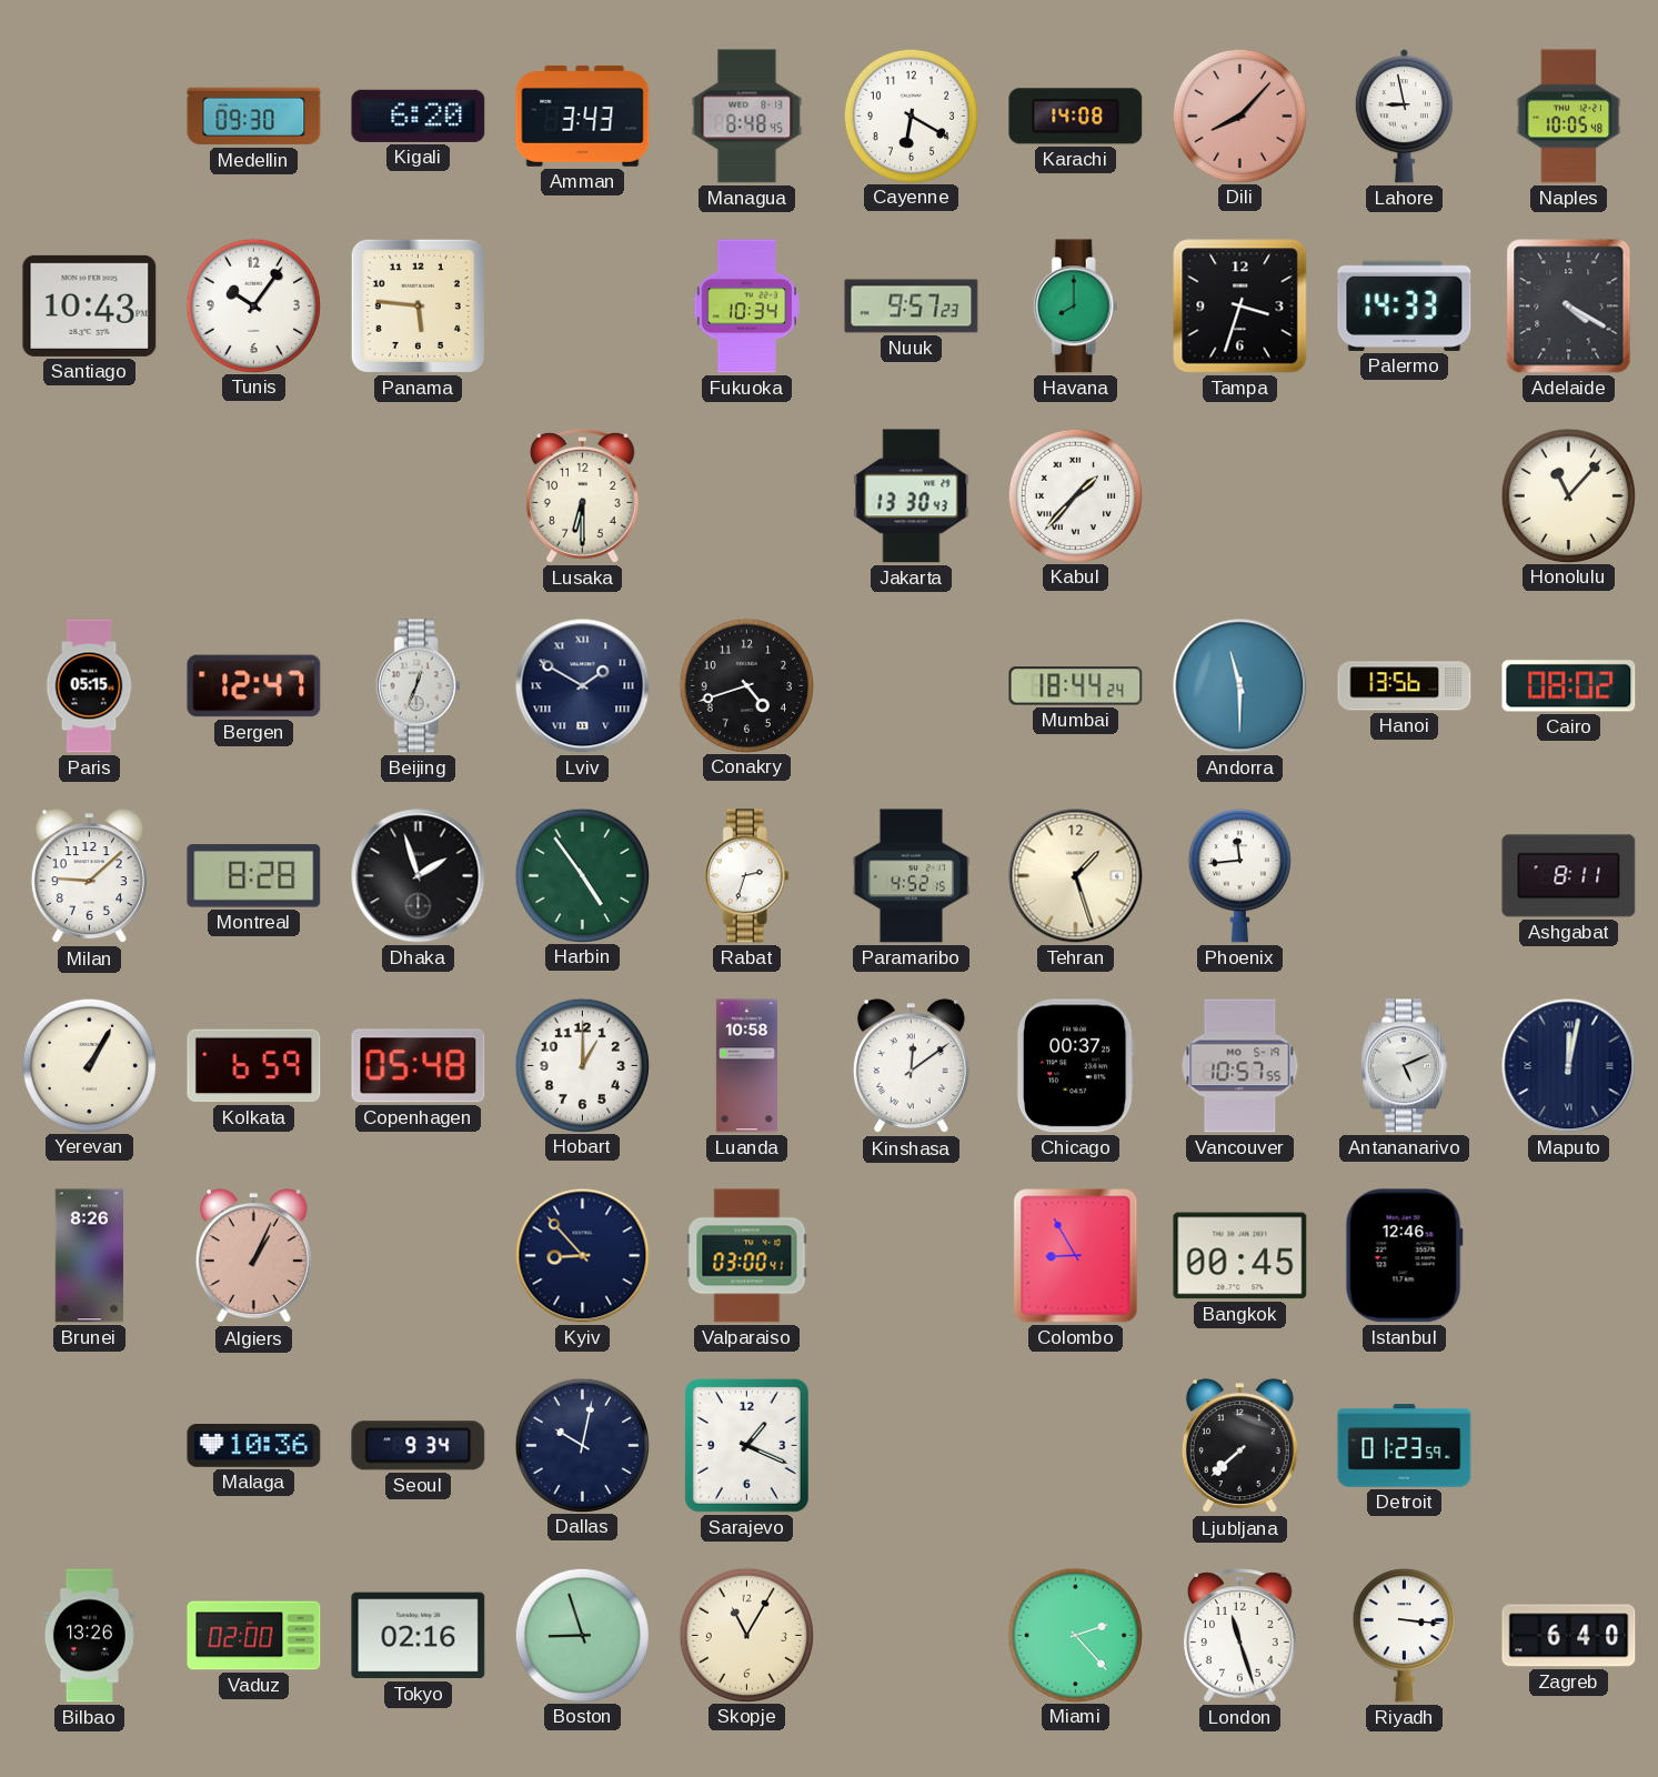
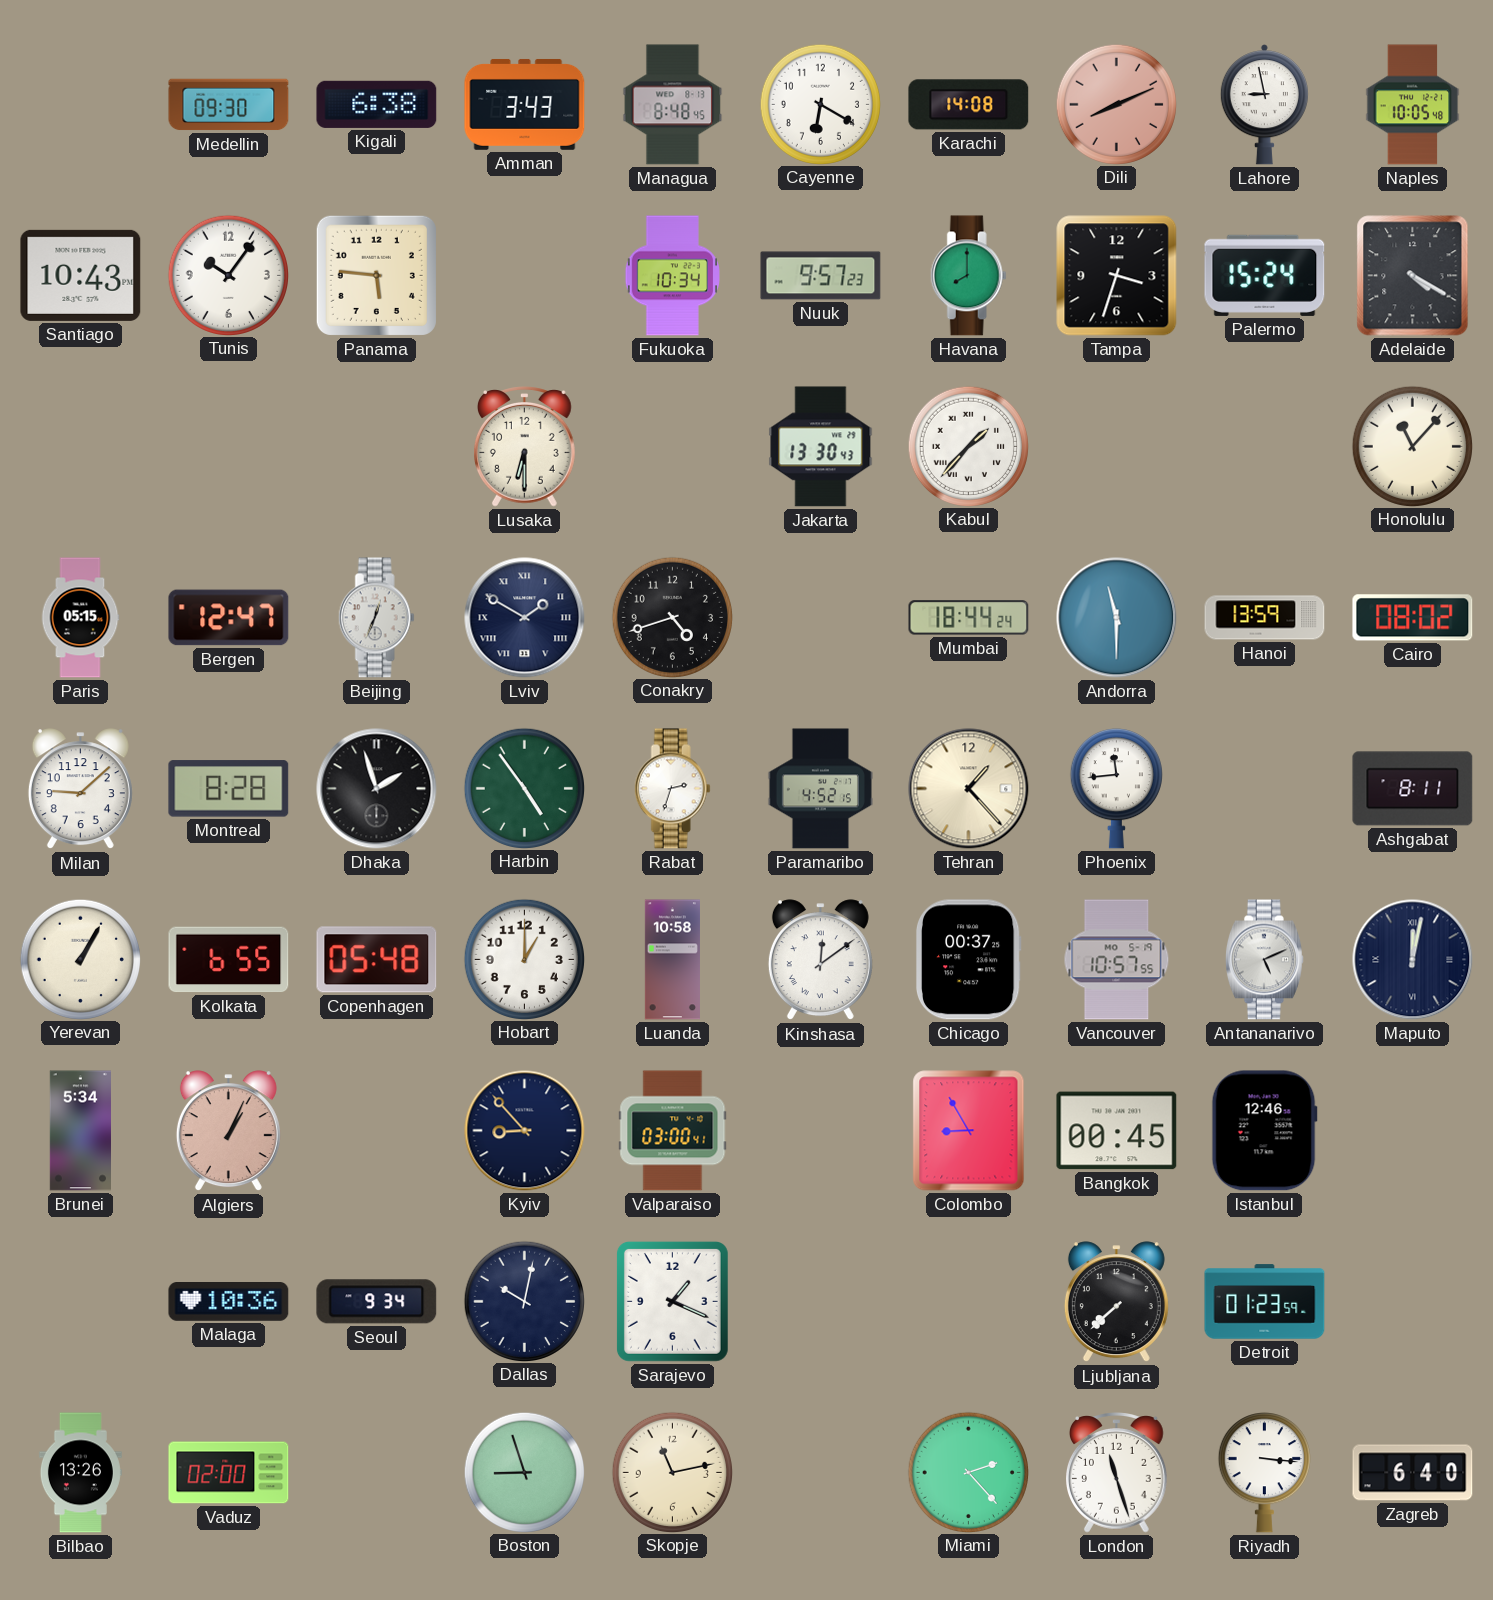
Kigali: 6:20 -> 6:38 (377, 104)
Dili: 8:07 -> 8:11 (1116, 104)
Palermo: 14:33 -> 15:24 (1265, 275)
Hanoi: 13:56 -> 13:59 (1265, 618)
Tehran: 1:27 -> 1:23 (969, 789)
Kolkata: 6:59 -> 6:55 (229, 960)
Brunei: 8:26 -> 5:34 (81, 1131)
Tokyo: 02:16 -> none (419, 1636)
Skopje: 11:05 -> 11:13 (672, 1472)
